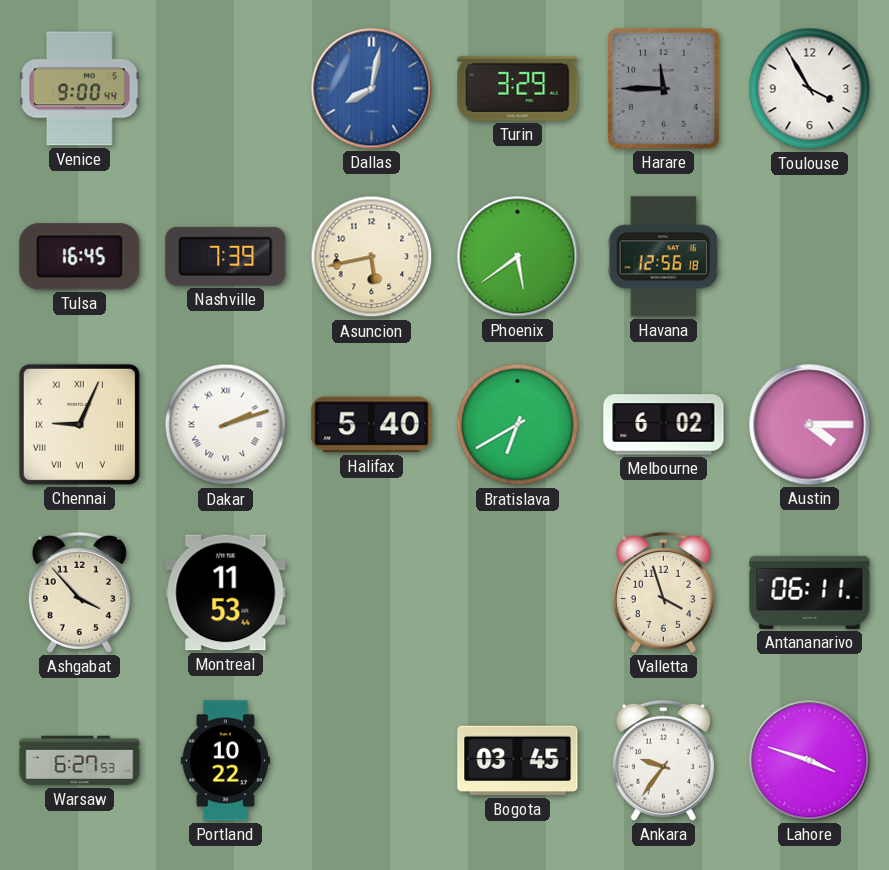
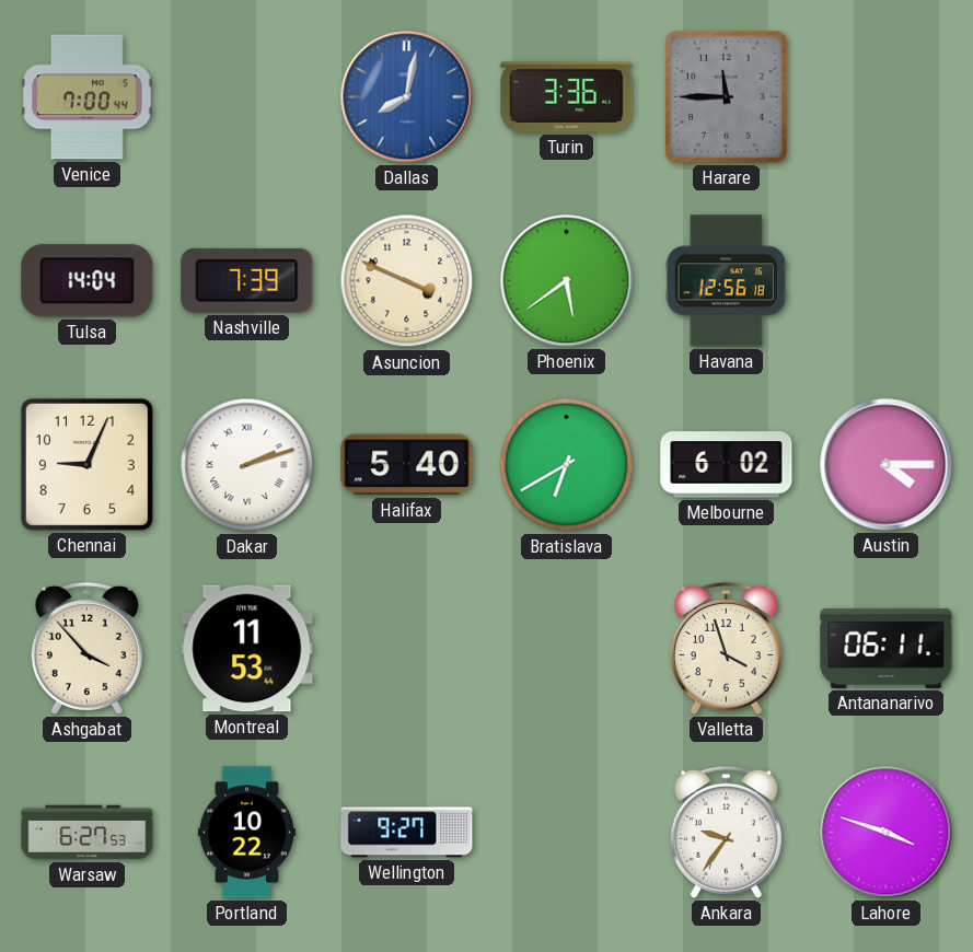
Venice: 9:00 -> 7:00 (88, 97)
Turin: 3:29 -> 3:36 (567, 96)
Toulouse: 3:55 -> none (810, 89)
Tulsa: 16:45 -> 14:04 (88, 281)
Asuncion: 5:43 -> 3:49 (407, 281)
Chennai numerals: Roman -> Arabic (86, 464)
Wellington: none -> 9:27 (407, 833)
Bogota: 03:45 -> none (518, 761)
